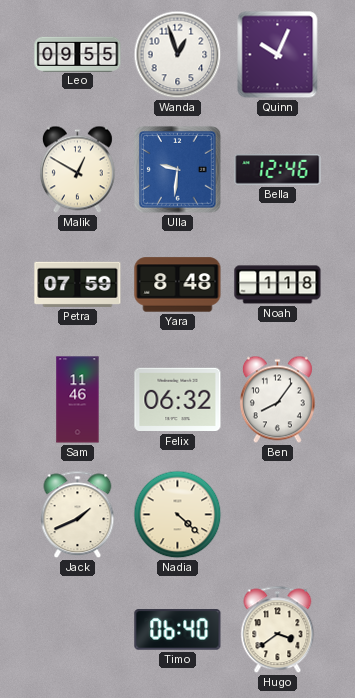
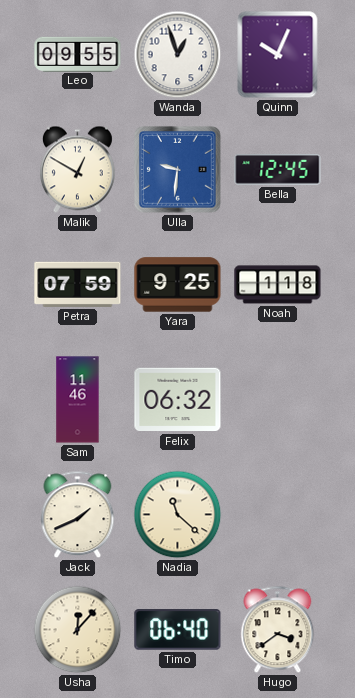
Bella: 12:46 -> 12:45 (278, 170)
Yara: 8:48 -> 9:25 (178, 285)
Ben: 8:06 -> none (277, 400)
Nadia: 4:22 -> 11:22 (178, 515)
Usha: none -> 12:07 (78, 630)
